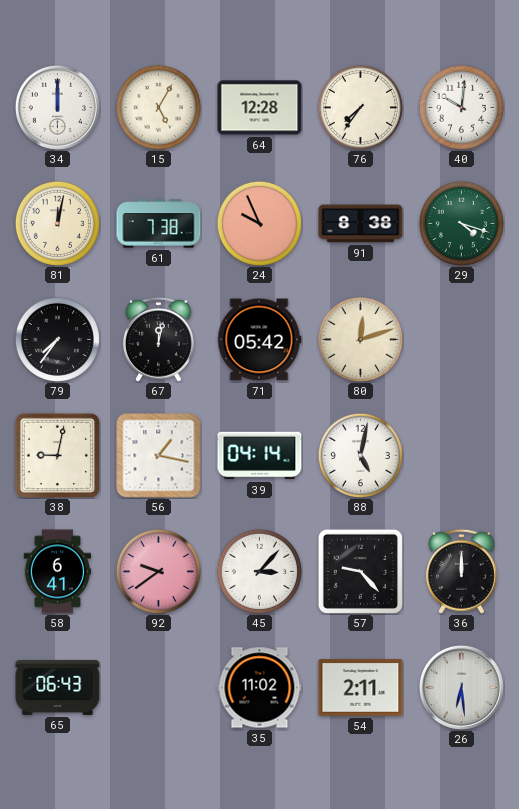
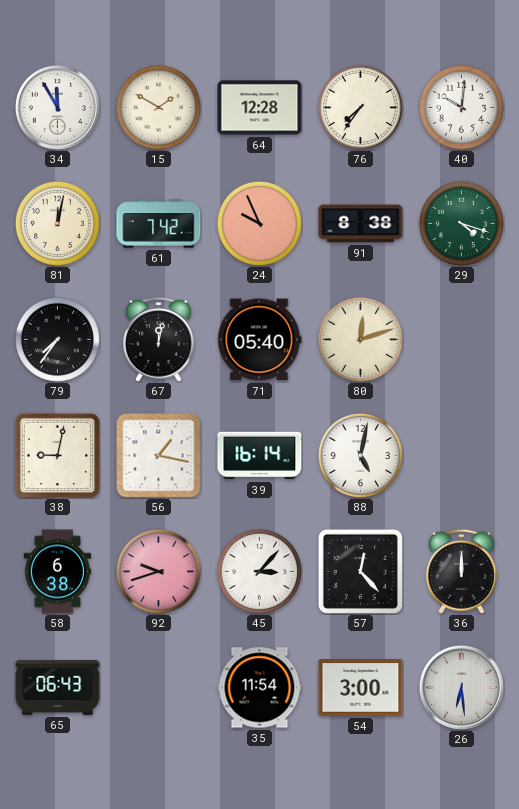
34: 12:00 -> 11:55 (57, 107)
15: 5:05 -> 1:50 (158, 107)
61: 7:38 -> 7:42 (159, 224)
71: 05:42 -> 05:40 (259, 340)
39: 04:14 -> 16:14 (260, 456)
58: 6:41 -> 6:38 (58, 572)
92: 9:39 -> 9:42 (158, 571)
57: 9:23 -> 12:23 (360, 571)
35: 11:02 -> 11:54 (260, 688)
54: 2:11 -> 3:00 (361, 688)
